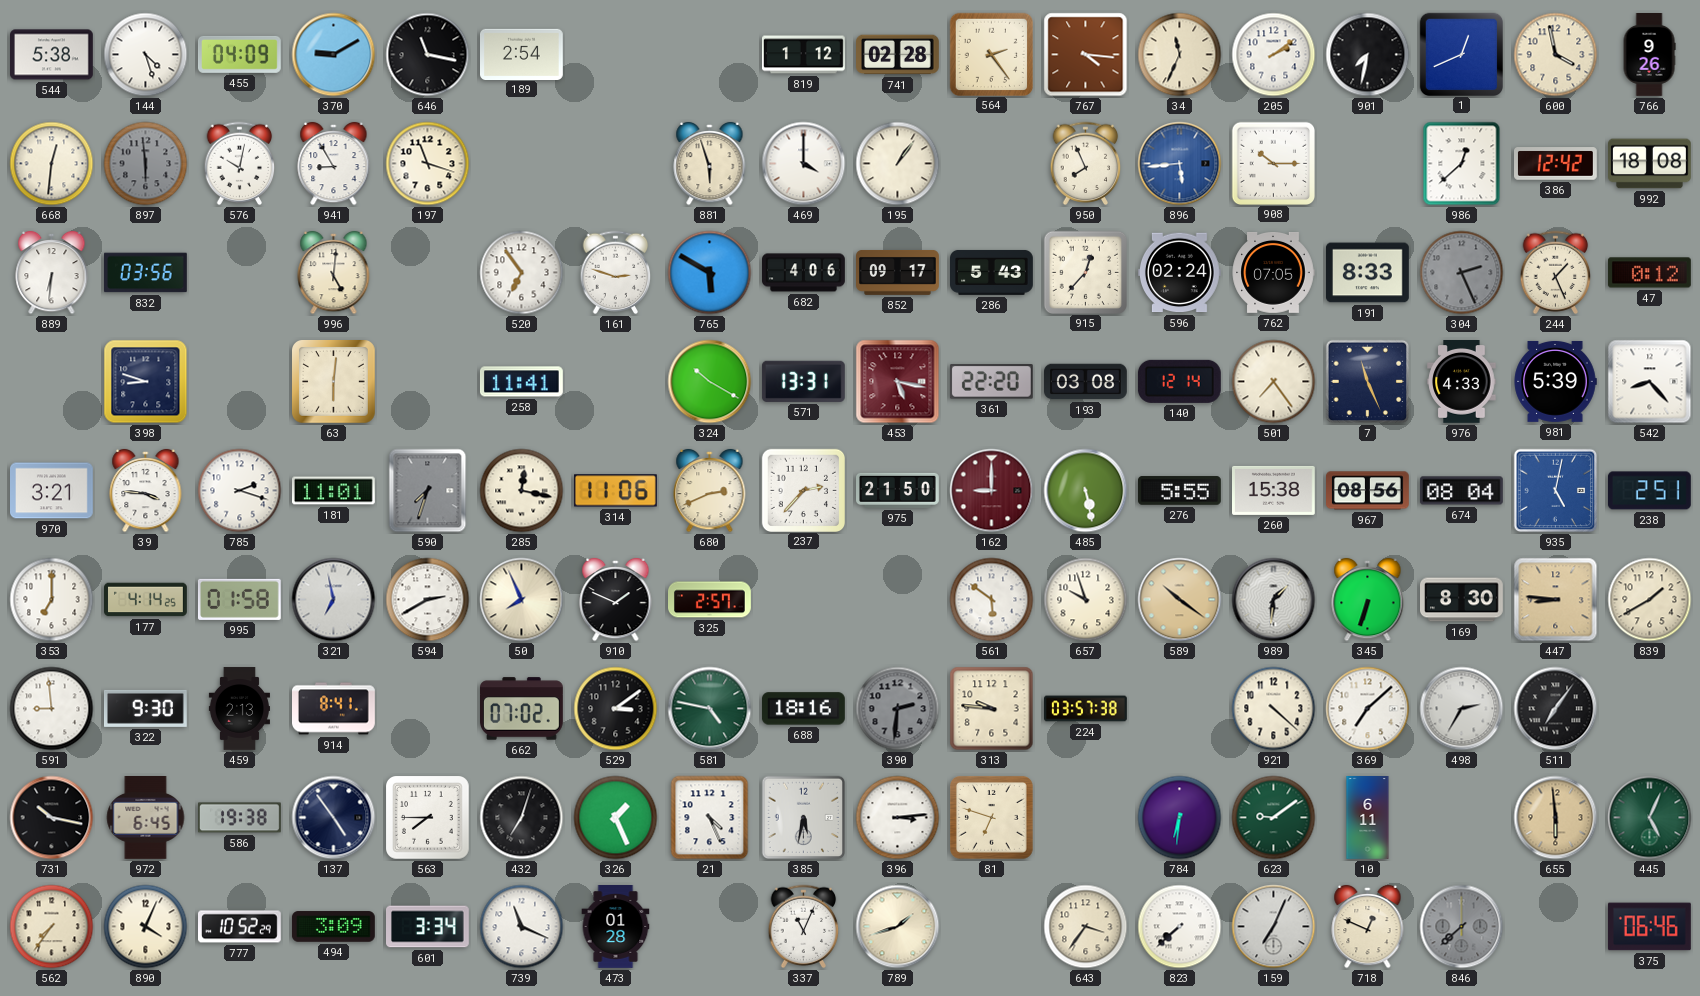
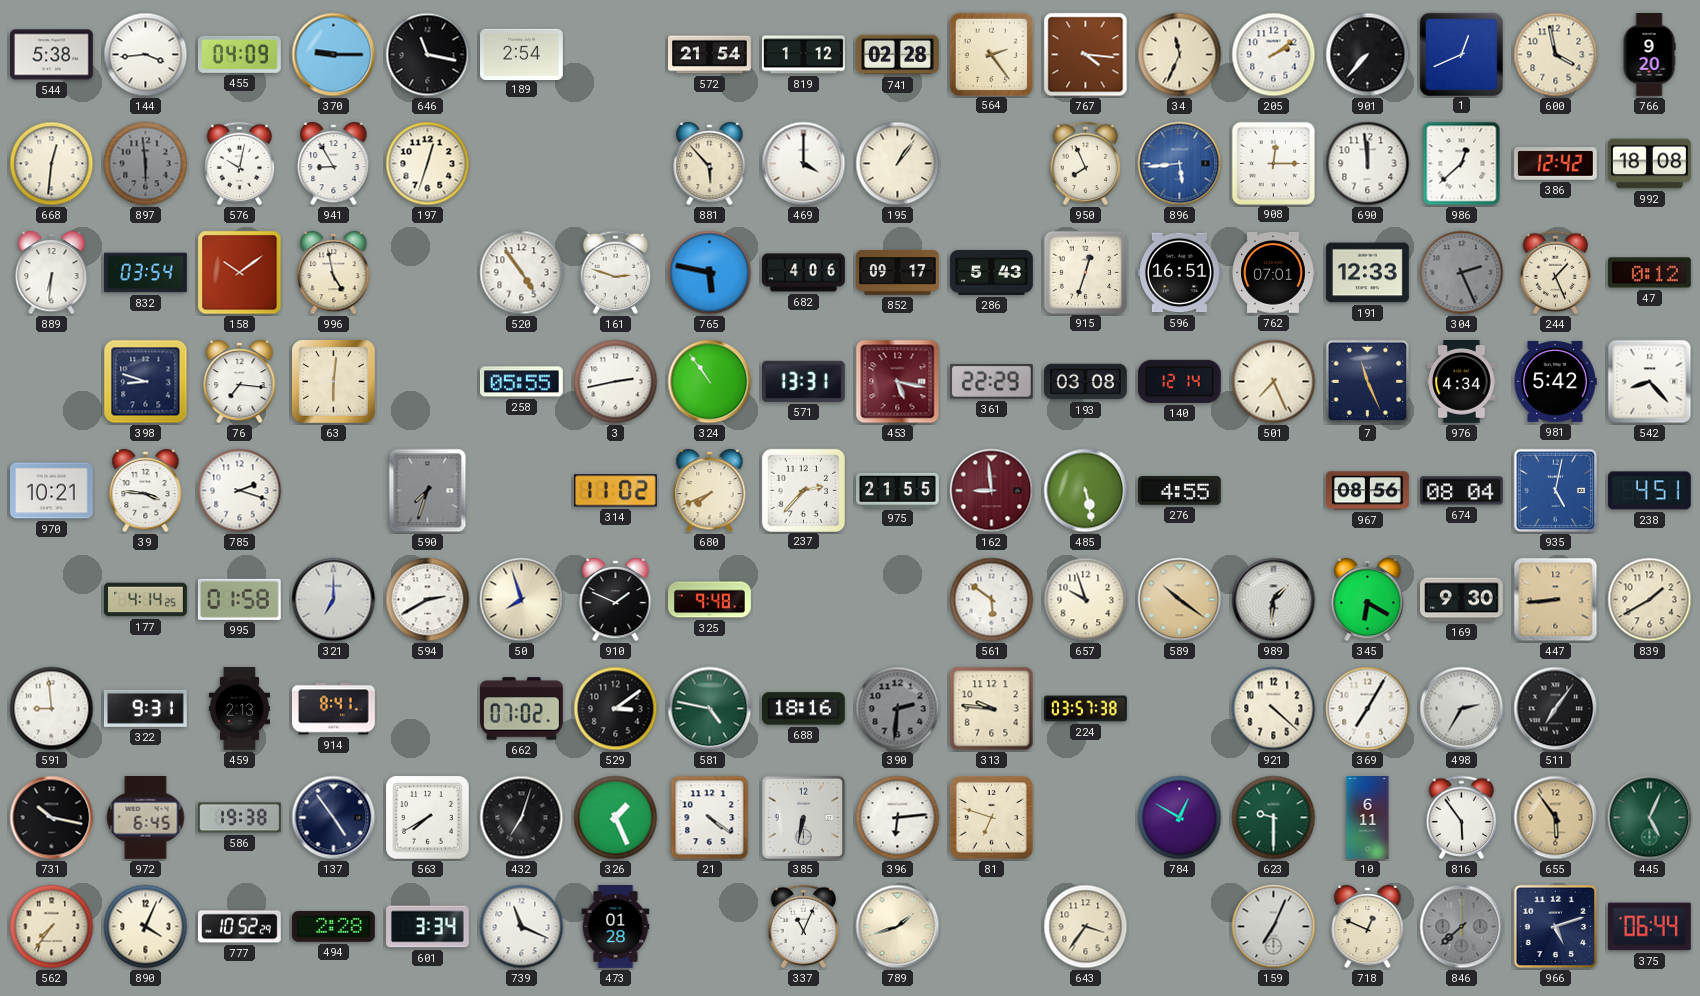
144: 4:27 -> 3:44 (146, 55)
370: 9:10 -> 9:15 (334, 55)
572: none -> 21:54 (710, 55)
901: 7:32 -> 7:37 (1368, 55)
766: 9:26 -> 9:20 (1649, 55)
197: 11:18 -> 12:33 (428, 164)
881: 5:57 -> 5:53 (710, 164)
908: 10:15 -> 12:15 (1273, 163)
690: none -> 11:59 (1368, 164)
832: 03:56 -> 03:54 (146, 273)
158: none -> 10:09 (240, 273)
996: 5:01 -> 4:58 (334, 273)
520: 6:54 -> 4:54 (522, 273)
765: 5:50 -> 5:47 (710, 273)
915: 12:37 -> 12:33 (1085, 272)
596: 02:24 -> 16:51 (1179, 273)
762: 07:05 -> 07:01 (1273, 273)
191: 8:33 -> 12:33 (1368, 273)
76: none -> 7:16 (240, 382)
258: 11:41 -> 05:55 (521, 382)
3: none -> 2:43 (616, 382)
324: 10:20 -> 10:54 (710, 382)
361: 22:20 -> 22:29 (991, 382)
501: 7:24 -> 7:26 (1274, 382)
976: 4:33 -> 4:34 (1462, 382)
981: 5:39 -> 5:42 (1555, 381)
970: 3:21 -> 10:21 (52, 491)
181: 11:01 -> none (334, 491)
285: 12:17 -> none (522, 491)
314: 11:06 -> 11:02 (616, 491)
680: 2:41 -> 7:41 (710, 491)
975: 21:50 -> 21:55 (898, 490)
162: 9:00 -> 8:59 (992, 491)
276: 5:55 -> 4:55 (1180, 491)
260: 15:38 -> none (1274, 490)
238: 2:51 -> 4:51 (1649, 491)
353: 7:00 -> none (52, 600)
321: 6:58 -> 7:00 (334, 600)
50: 7:56 -> 7:57 (522, 600)
325: 2:57 -> 9:48 (710, 600)
345: 6:33 -> 6:20 (1368, 600)
169: 8:30 -> 9:30 (1462, 600)
447: 8:46 -> 8:44 (1556, 600)
322: 9:30 -> 9:31 (146, 708)
369: 7:08 -> 7:05 (1368, 709)
563: 7:45 -> 7:40 (428, 818)
21: 4:26 -> 4:21 (710, 818)
385: 5:32 -> 6:32 (804, 818)
396: 3:14 -> 6:14 (898, 818)
784: 6:31 -> 12:50 (1180, 818)
623: 9:09 -> 9:30 (1274, 818)
816: none -> 5:54 (1462, 818)
655: 5:59 -> 5:54 (1556, 818)
494: 3:09 -> 2:28 (334, 927)
823: 7:38 -> none (1180, 927)
966: none -> 5:12 (1556, 927)
375: 06:46 -> 06:44 (1649, 927)
